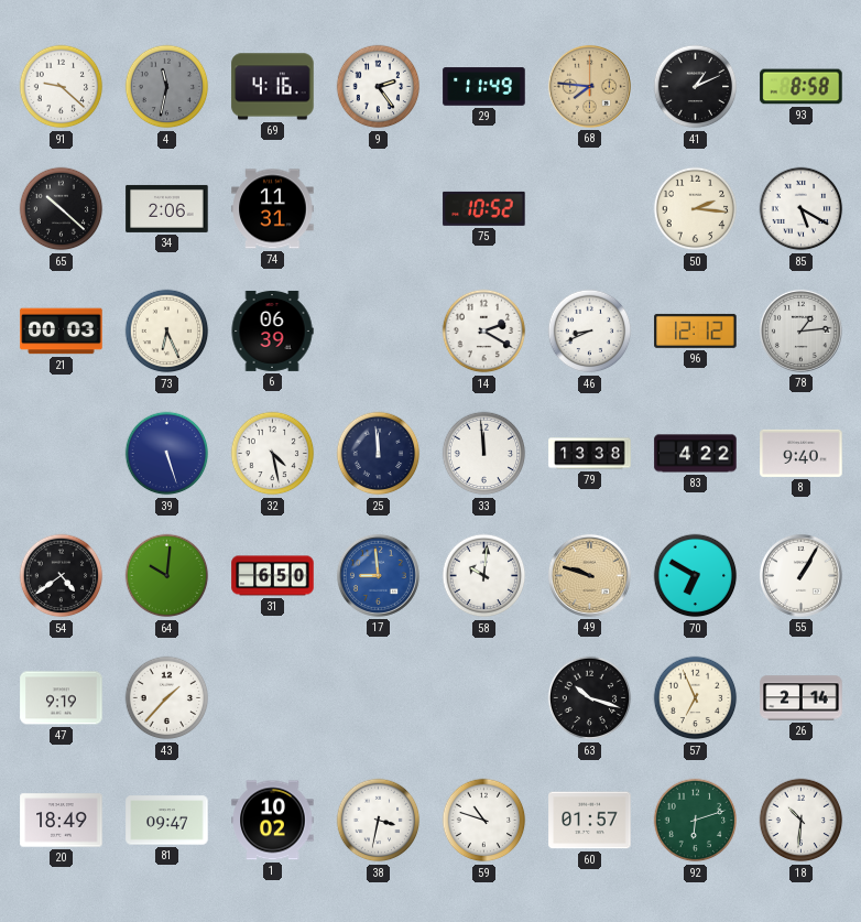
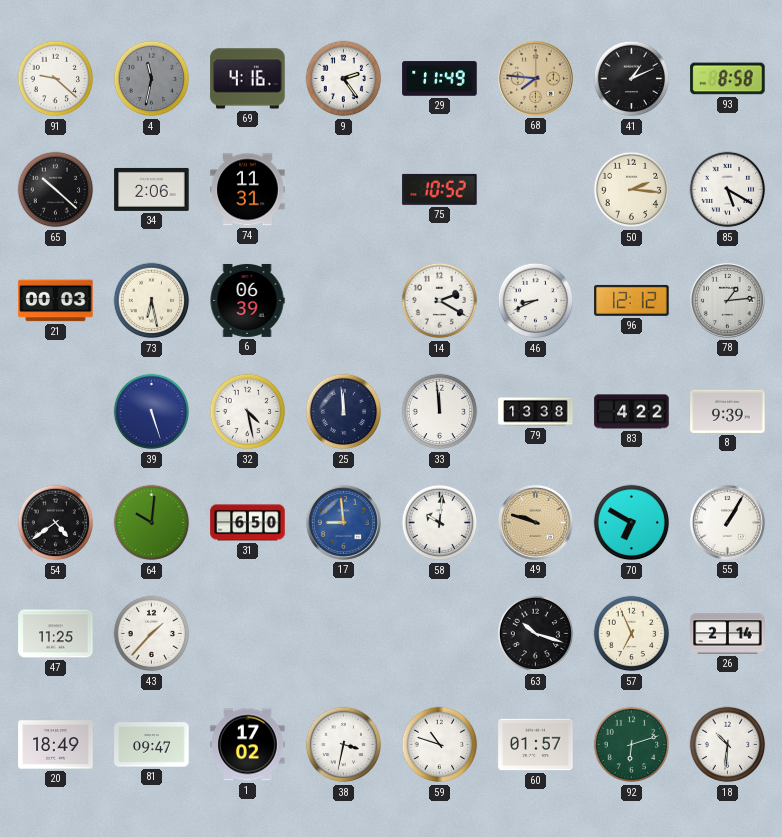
73: 6:26 -> 6:28 (152, 301)
8: 9:40 -> 9:39 (728, 411)
47: 9:19 -> 11:25 (56, 634)
1: 10:02 -> 17:02 (248, 745)
